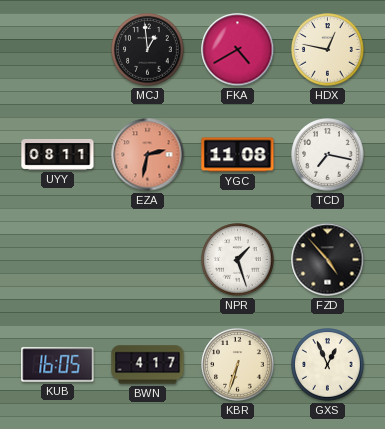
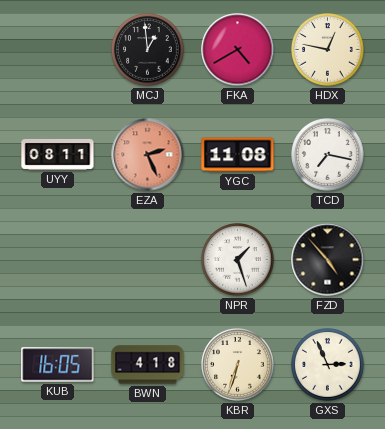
EZA: 2:32 -> 2:26 (148, 155)
BWN: 4:17 -> 4:18 (148, 365)
GXS: 12:56 -> 2:56 (328, 365)
